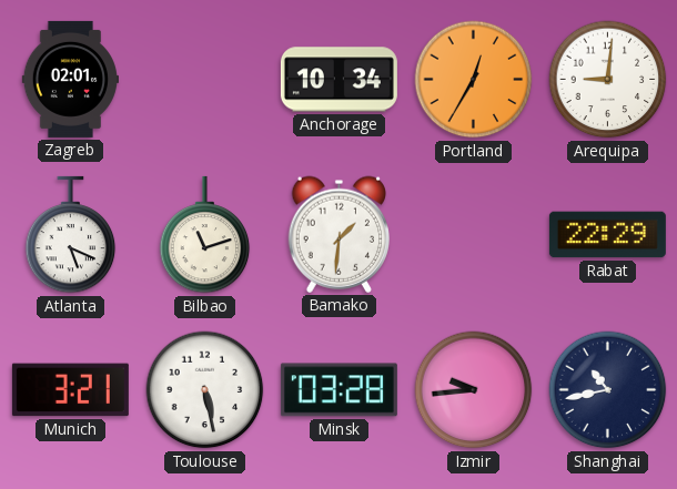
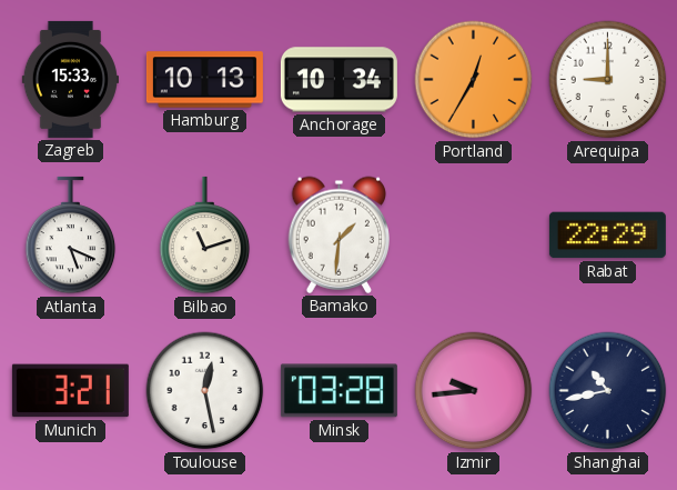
Zagreb: 02:01 -> 15:33 (70, 79)
Hamburg: none -> 10:13 (204, 80)
Arequipa: 9:01 -> 9:00 (608, 80)
Toulouse: 5:28 -> 12:28 (205, 391)
